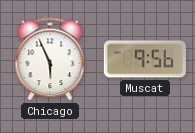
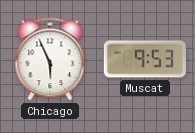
Muscat: 9:56 -> 9:53 (145, 59)
